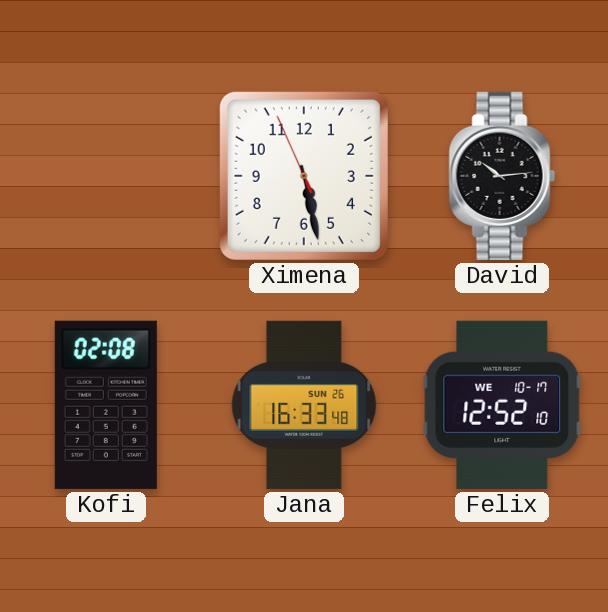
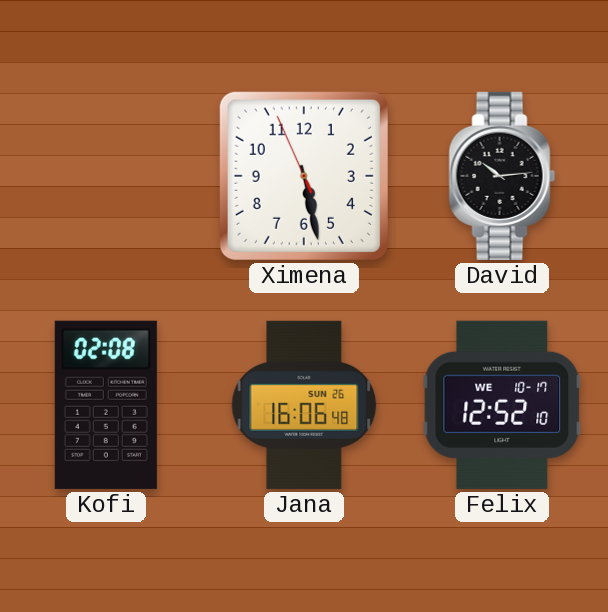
Jana: 16:33 -> 16:06 (304, 405)
